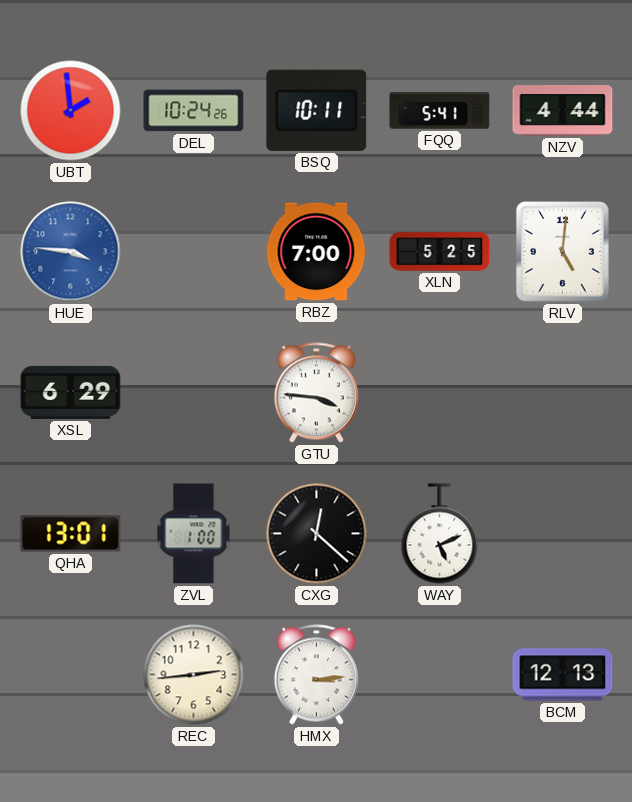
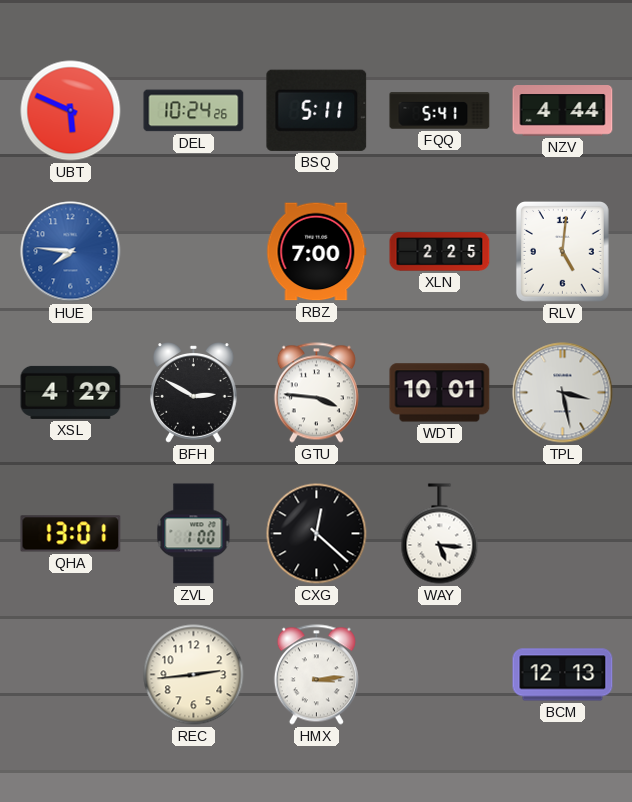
UBT: 1:59 -> 5:49 (71, 111)
BSQ: 10:11 -> 5:11 (317, 110)
HUE: 3:46 -> 7:46 (71, 252)
XLN: 5:25 -> 2:25 (440, 252)
XSL: 6:29 -> 4:29 (71, 392)
BFH: none -> 2:50 (194, 393)
WDT: none -> 10:01 (440, 393)
TPL: none -> 3:28 (563, 393)
WAY: 5:11 -> 5:16 (440, 534)
